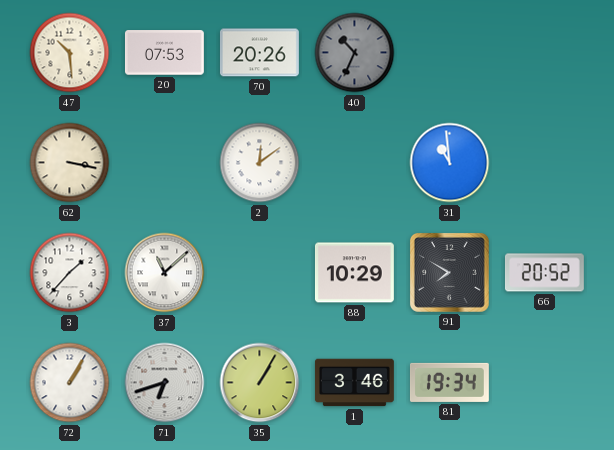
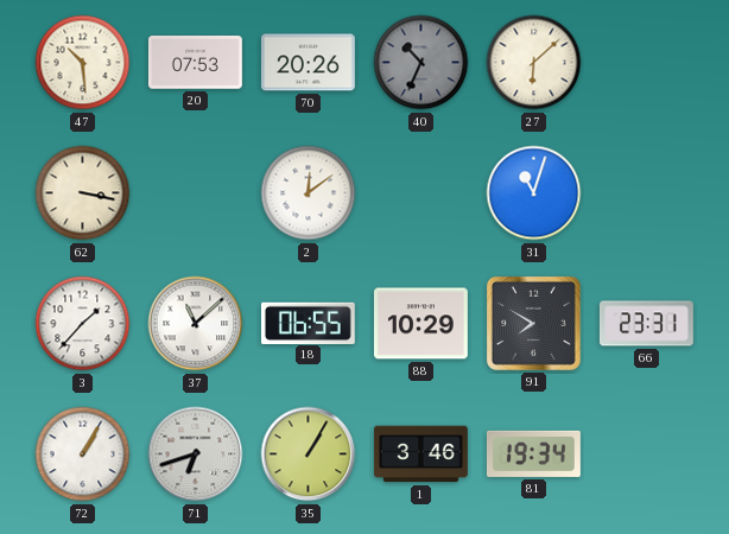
27: none -> 6:08 (534, 63)
31: 10:59 -> 11:03 (534, 193)
18: none -> 06:55 (308, 323)
66: 20:52 -> 23:31 (646, 324)
